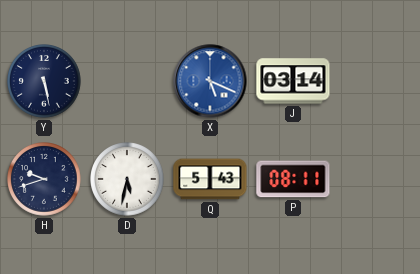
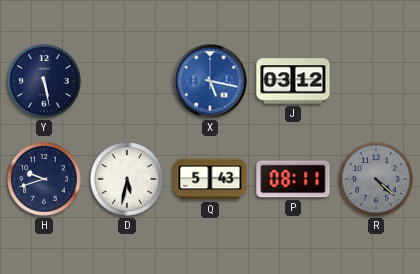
X: 5:19 -> 5:17 (210, 81)
J: 03:14 -> 03:12 (293, 81)
R: none -> 4:22 (376, 179)
